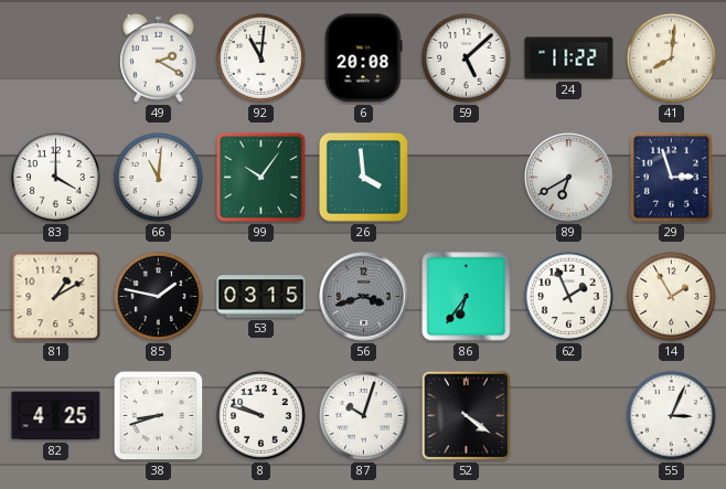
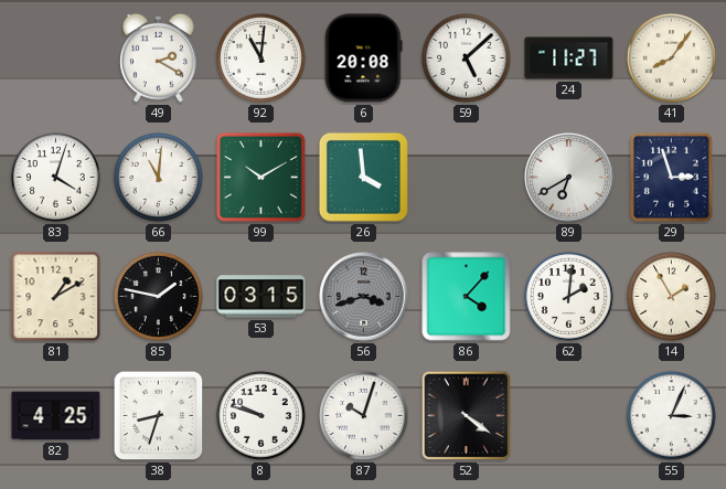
24: 11:22 -> 11:27 (569, 59)
41: 8:01 -> 8:06 (671, 57)
83: 4:00 -> 4:03 (55, 177)
99: 10:06 -> 10:10 (260, 177)
86: 6:36 -> 4:07 (467, 297)
62: 1:56 -> 2:01 (568, 296)
38: 8:42 -> 8:33 (159, 416)
